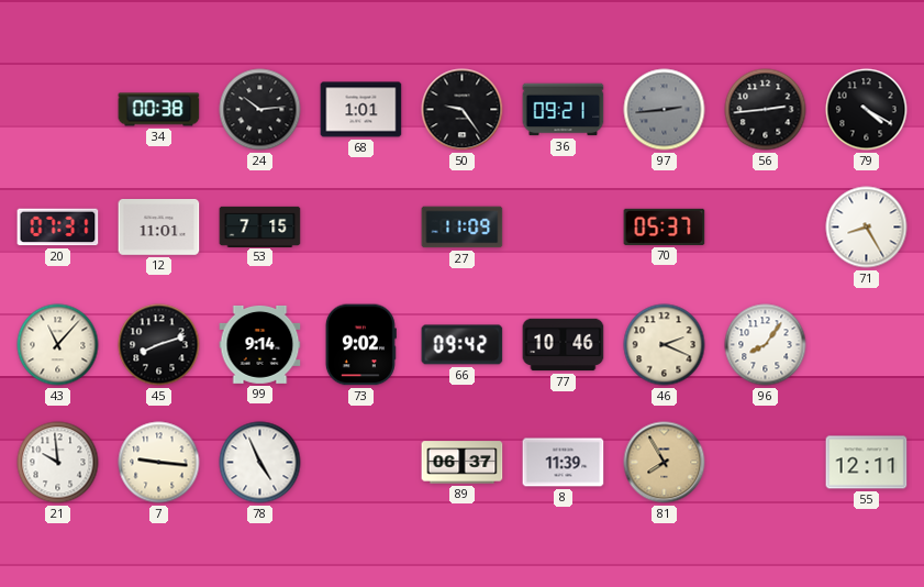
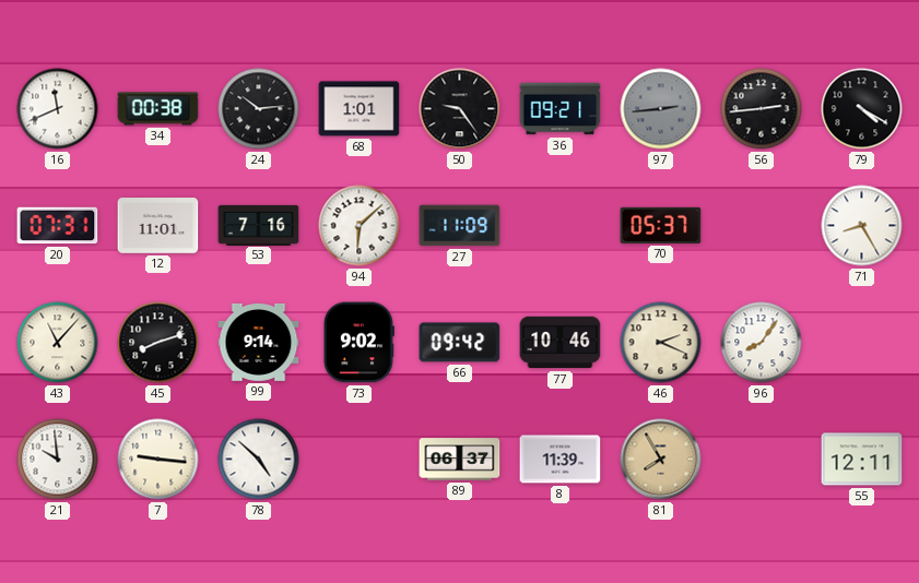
16: none -> 11:41 (58, 109)
53: 7:15 -> 7:16 (259, 225)
94: none -> 6:08 (360, 226)
78: 4:56 -> 4:52 (259, 460)
